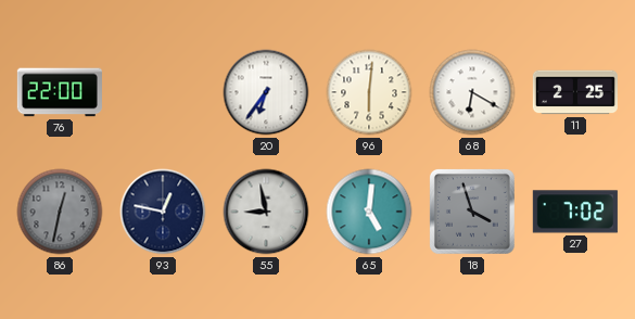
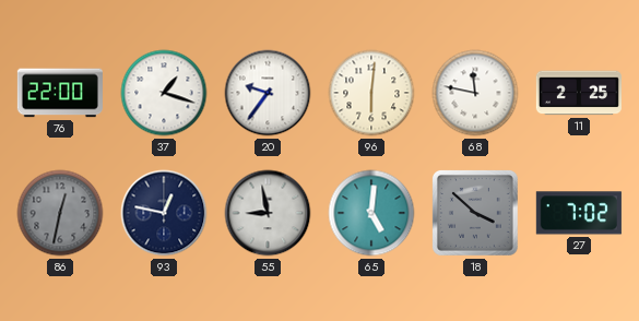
37: none -> 1:18 (164, 93)
20: 6:36 -> 9:36 (268, 93)
68: 6:20 -> 11:47 (475, 93)
18: 3:57 -> 3:52 (475, 213)
